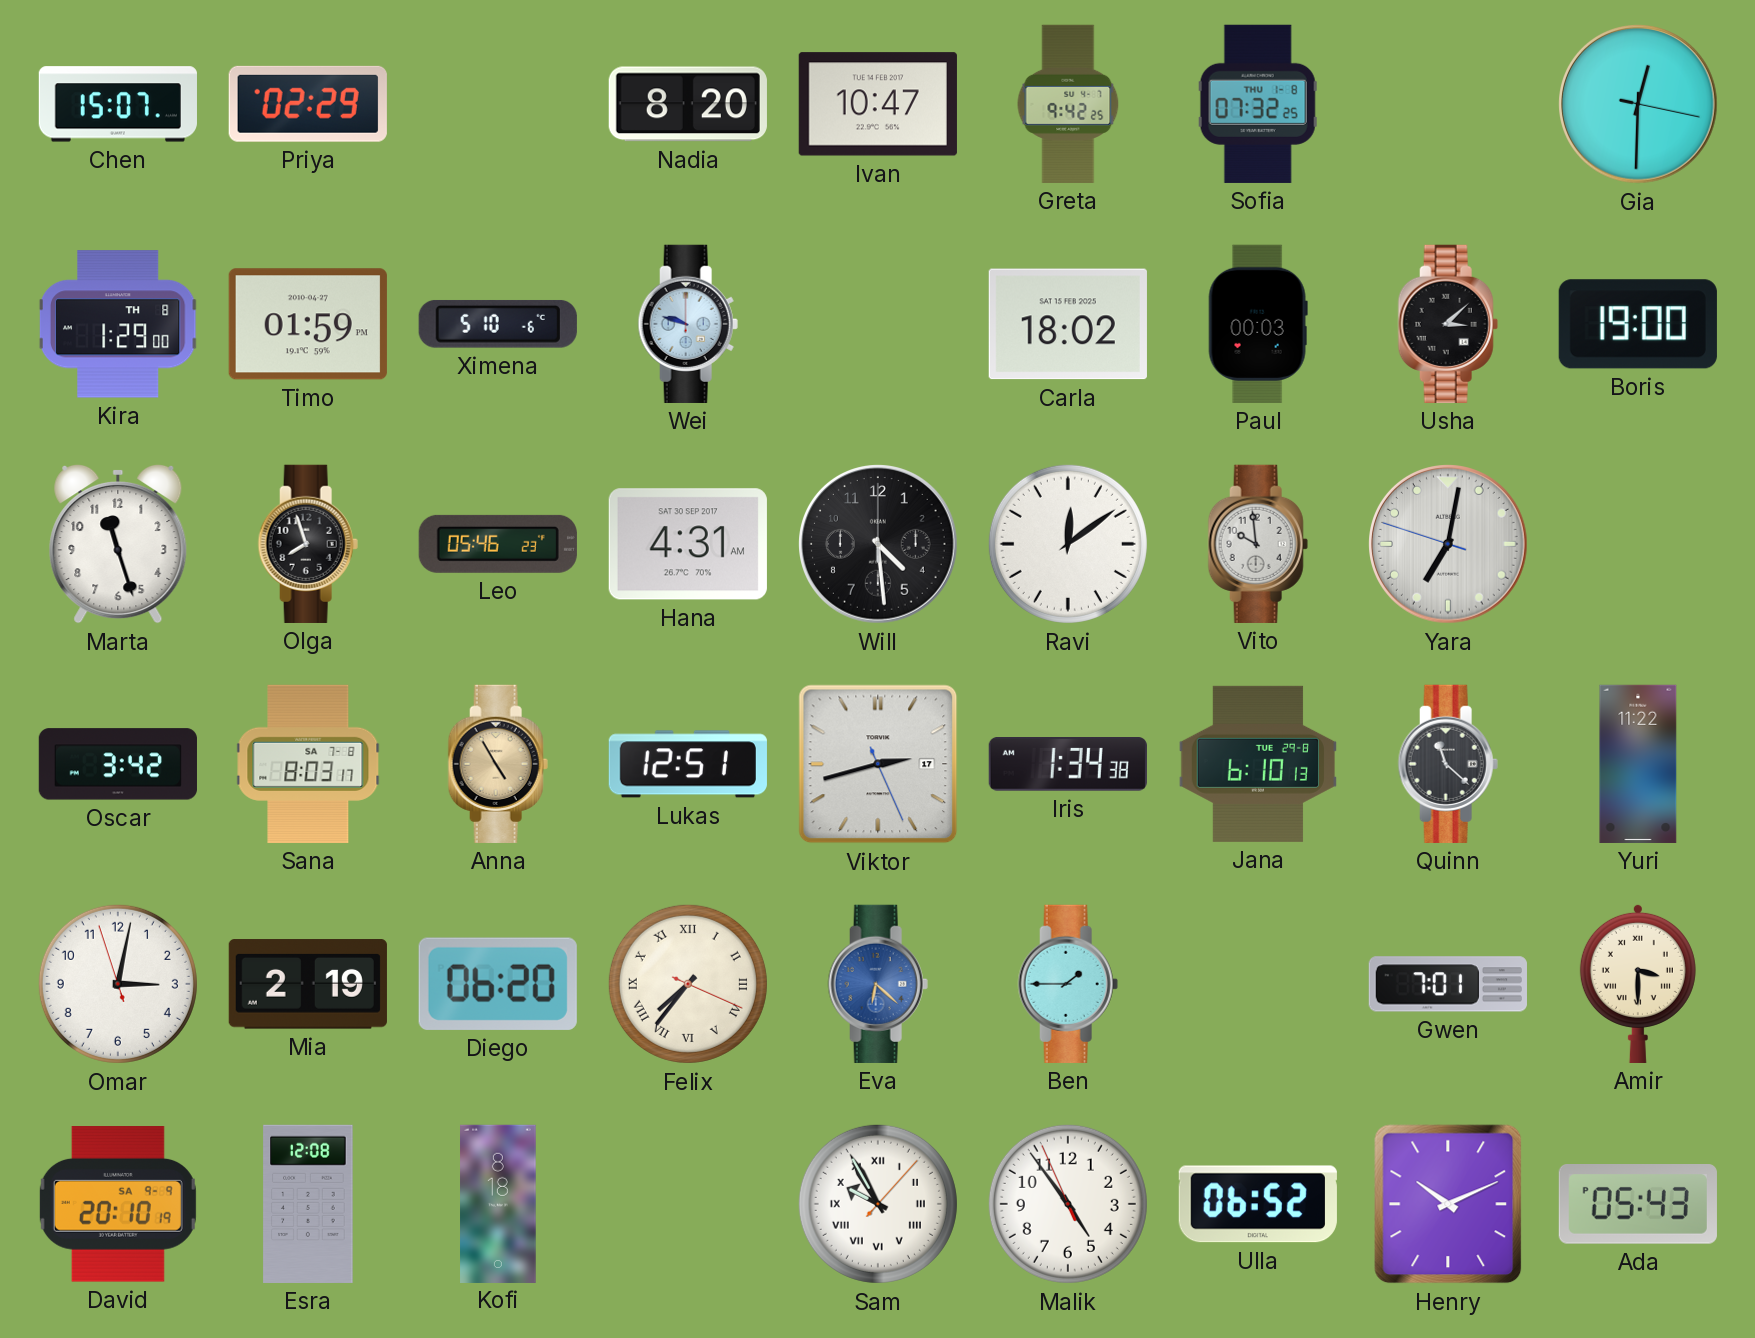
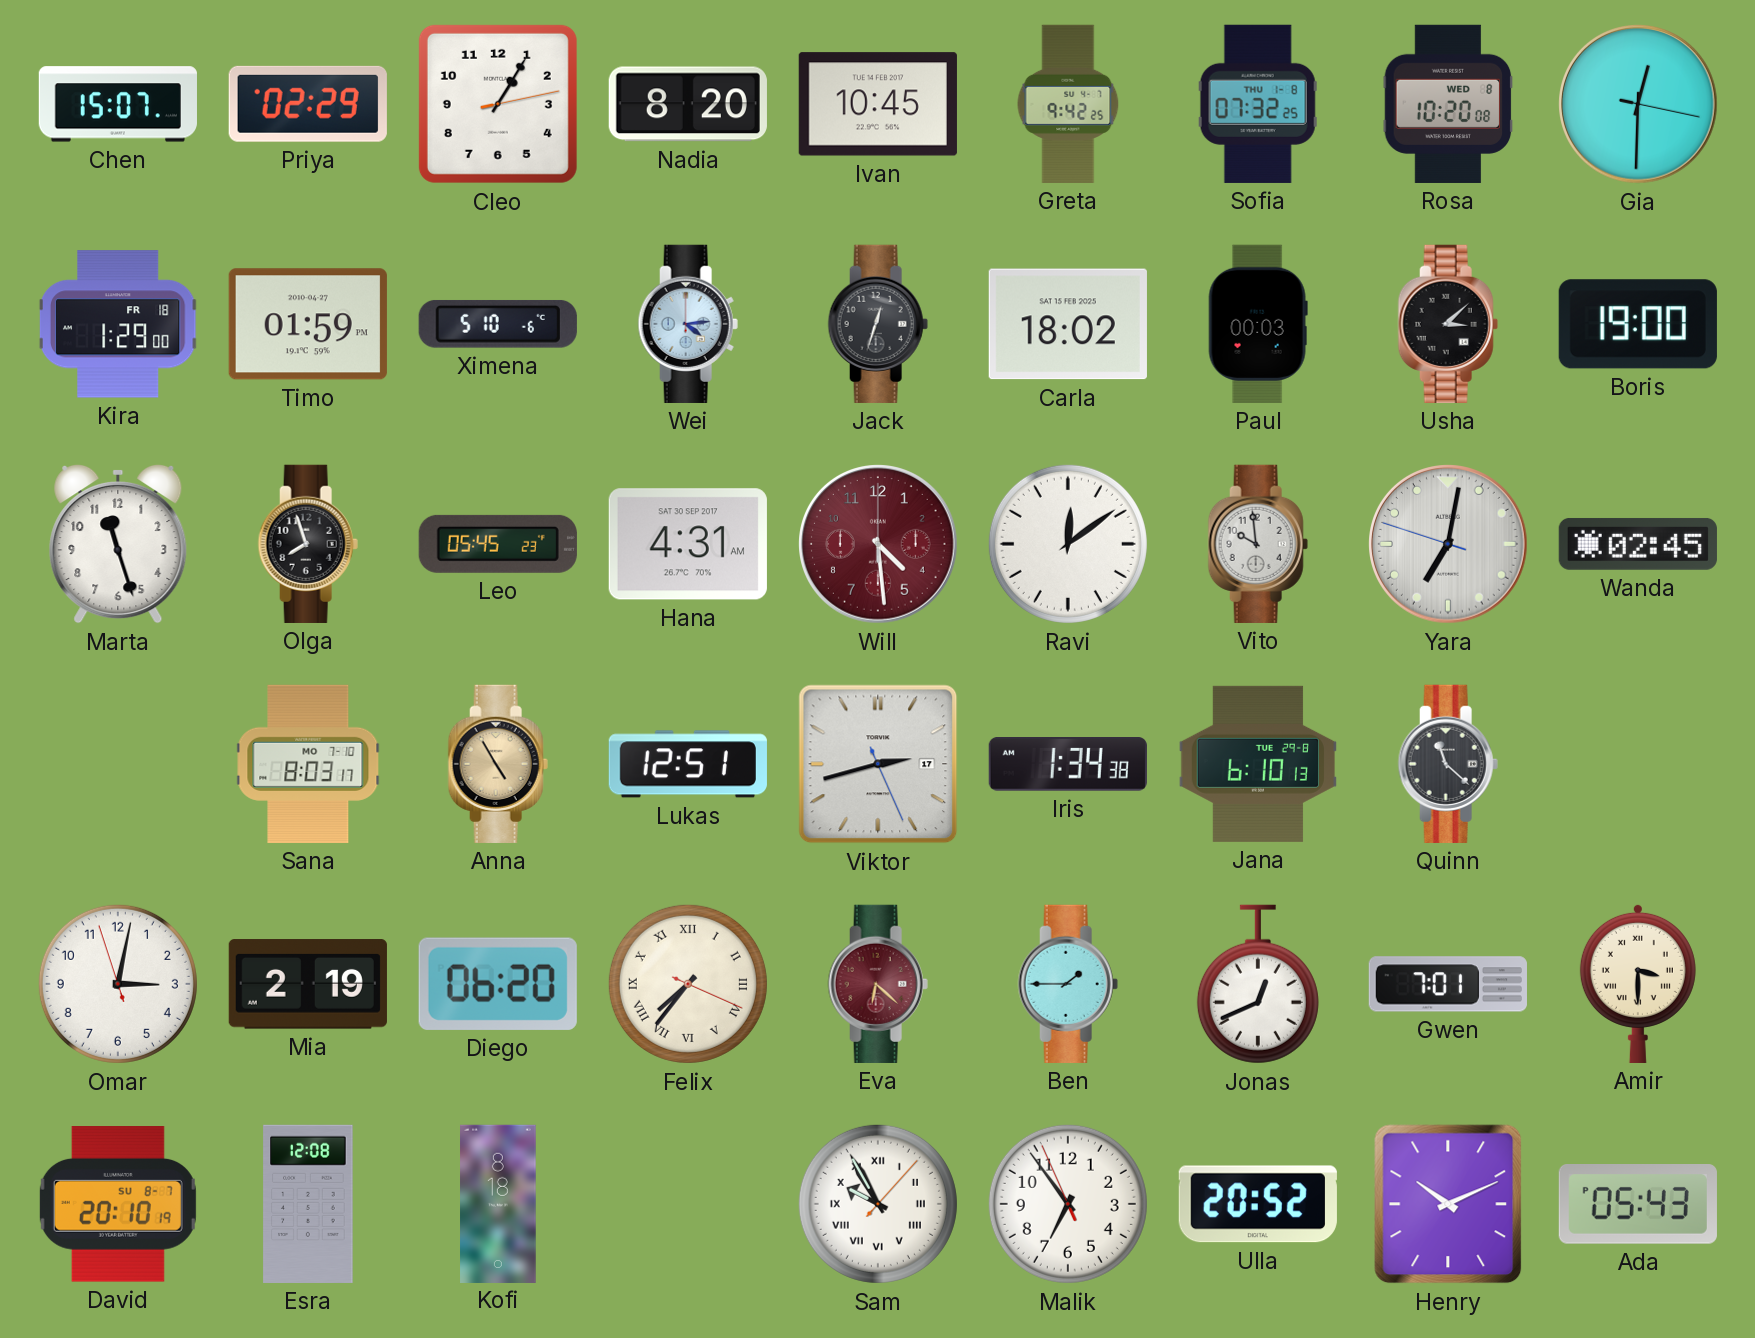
Cleo: none -> 1:05 (498, 104)
Ivan: 10:47 -> 10:45 (878, 104)
Rosa: none -> 10:20 (1448, 104)
Kira date: TH 8 -> FR 18 (118, 324)
Wei: 9:48 -> 4:14 (688, 324)
Jack: none -> 12:33 (878, 324)
Leo: 05:46 -> 05:45 (498, 544)
Will dial: black -> burgundy (879, 545)
Wanda: none -> 02:45 (1638, 544)
Oscar: 3:42 -> none (118, 764)
Sana date: SA 7-8 -> MO 7-10 (308, 764)
Yuri: 11:22 -> none (1638, 764)
Eva dial: blue -> burgundy (878, 984)
Jonas: none -> 12:41 (1258, 984)
David date: SA 9-9 -> SU 8-7 (118, 1204)
Malik: 4:53 -> 6:53 (1068, 1204)
Ulla: 06:52 -> 20:52 (1258, 1204)
